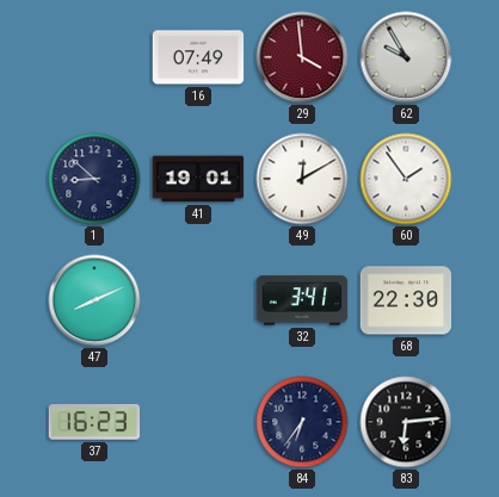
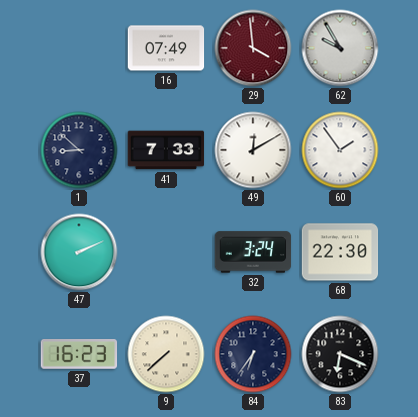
41: 19:01 -> 7:33 (166, 150)
47: 8:11 -> 2:11 (79, 252)
32: 3:41 -> 3:24 (253, 252)
9: none -> 7:38 (166, 354)
83: 6:14 -> 6:19 (340, 354)
